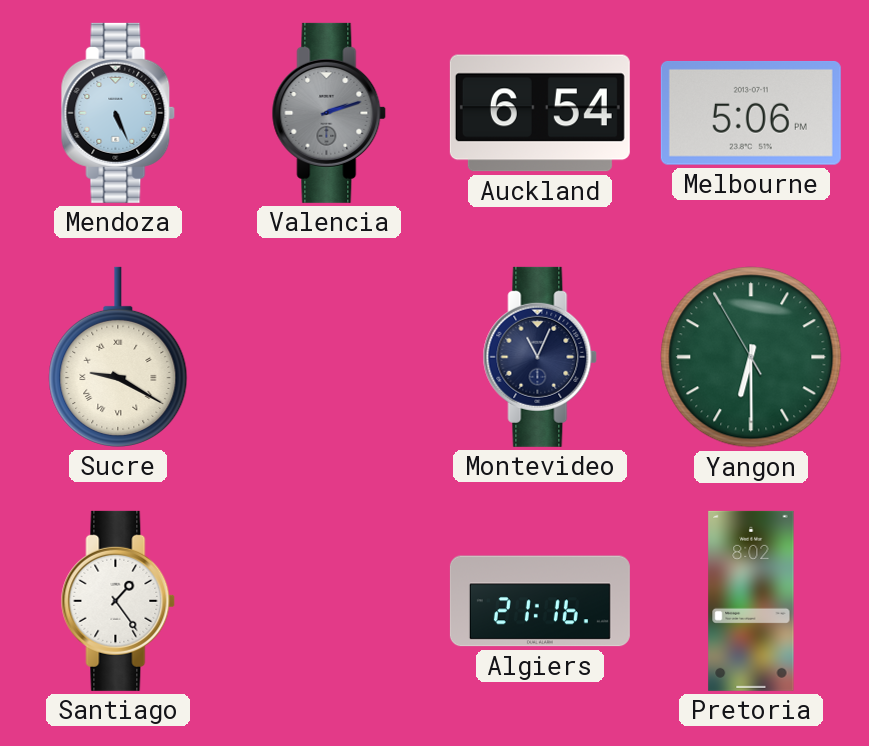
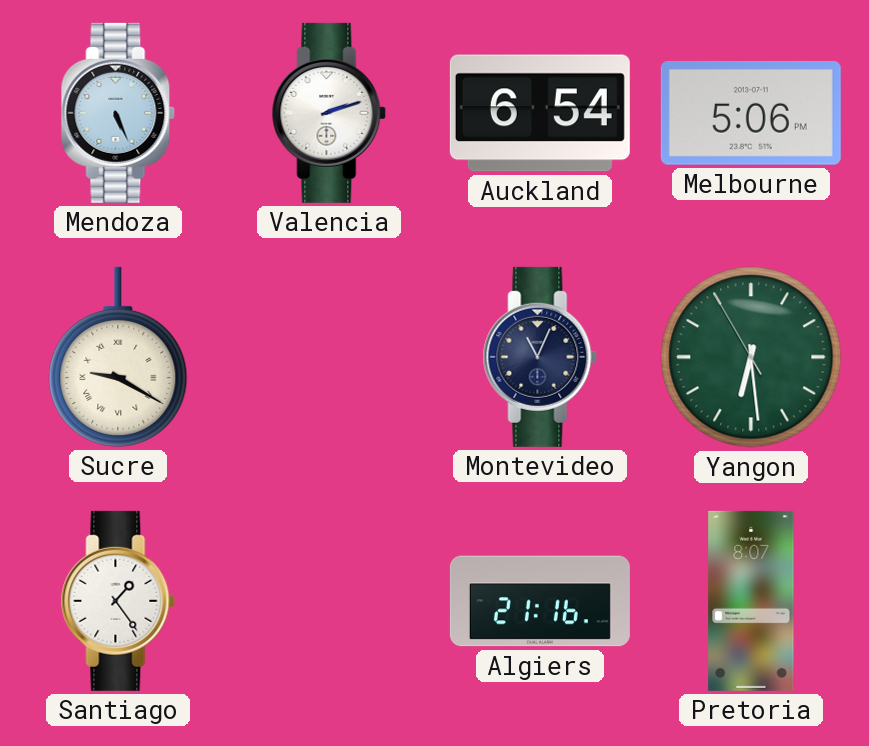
Valencia dial: grey -> white (329, 113)
Yangon: 6:29 -> 6:28 (751, 357)
Pretoria: 8:02 -> 8:07 (751, 601)
